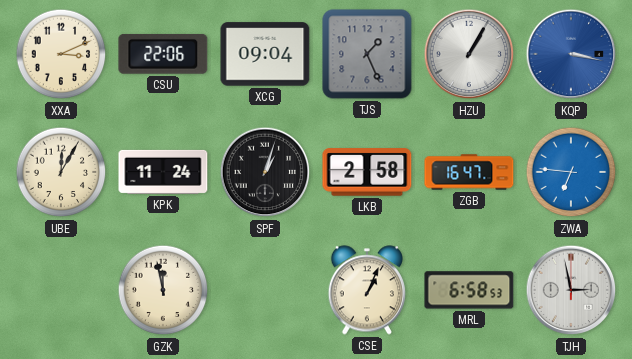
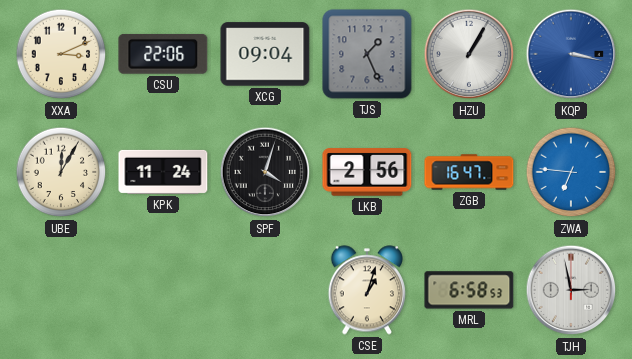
SPF: 1:03 -> 4:03 (265, 172)
LKB: 2:58 -> 2:56 (367, 172)
GZK: 11:58 -> none (163, 290)
CSE: 1:04 -> 1:03 (366, 290)
